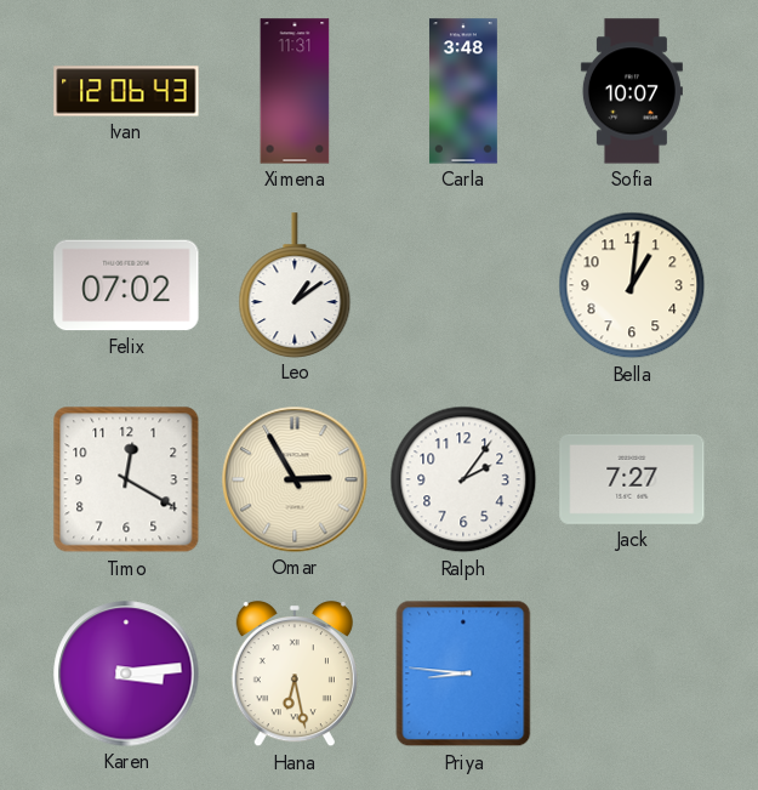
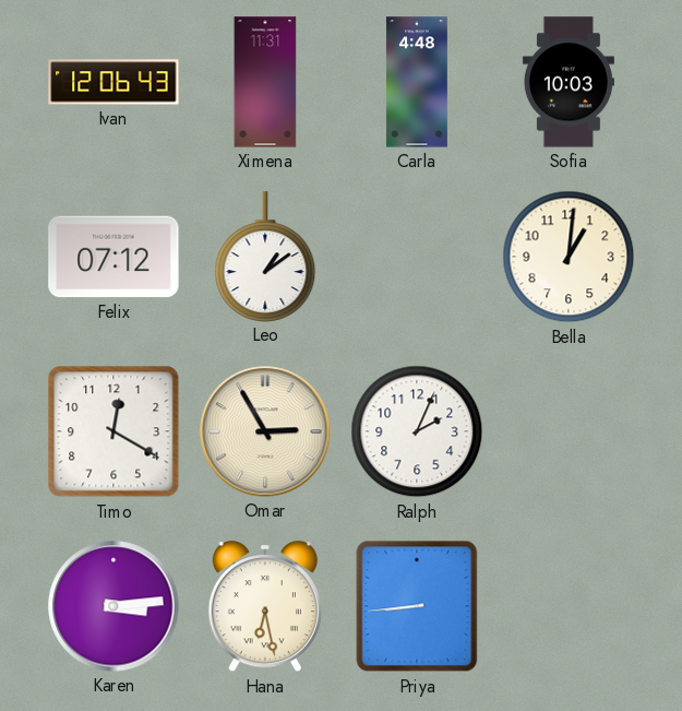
Carla: 3:48 -> 4:48 (417, 82)
Sofia: 10:07 -> 10:03 (569, 82)
Felix: 07:02 -> 07:12 (113, 257)
Ralph: 2:06 -> 2:04 (417, 431)
Jack: 7:27 -> none (632, 479)
Priya: 8:46 -> 8:44 (417, 606)
